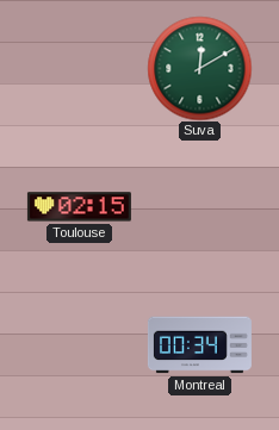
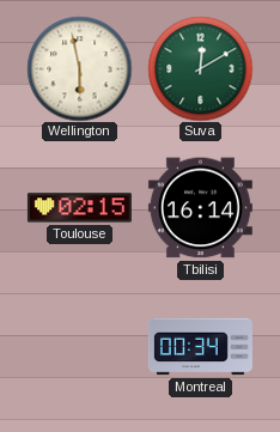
Wellington: none -> 5:58 (79, 68)
Tbilisi: none -> 16:14 (200, 208)
